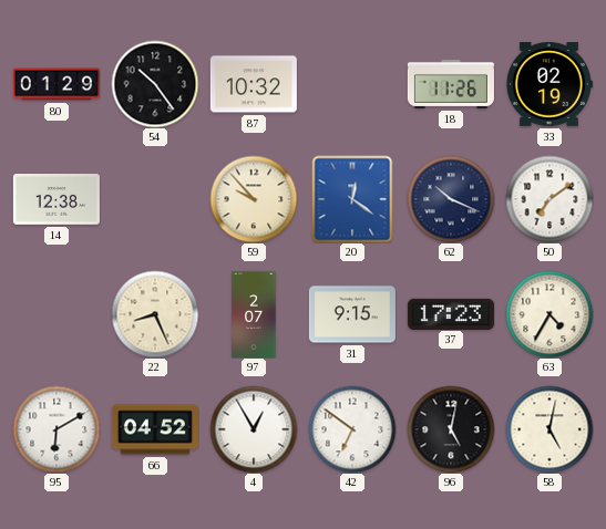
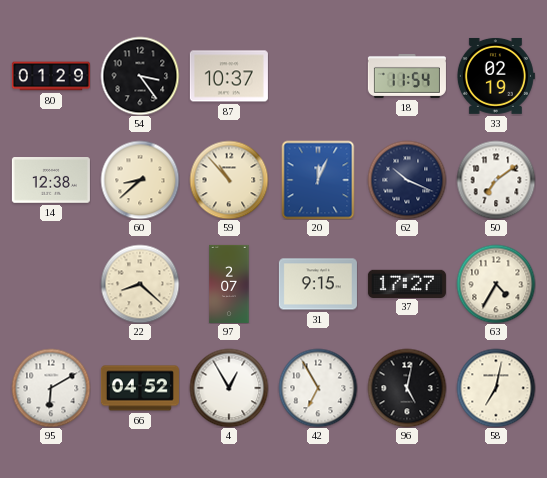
54: 10:24 -> 3:24 (140, 76)
87: 10:32 -> 10:37 (229, 76)
18: 11:26 -> 11:54 (407, 76)
60: none -> 8:38 (140, 180)
59: 9:53 -> 10:53 (229, 180)
20: 12:21 -> 12:04 (318, 180)
22: 8:26 -> 8:22 (140, 284)
37: 17:23 -> 17:27 (407, 283)
42: 6:51 -> 6:55 (318, 388)
58: 5:02 -> 7:02 (496, 388)
